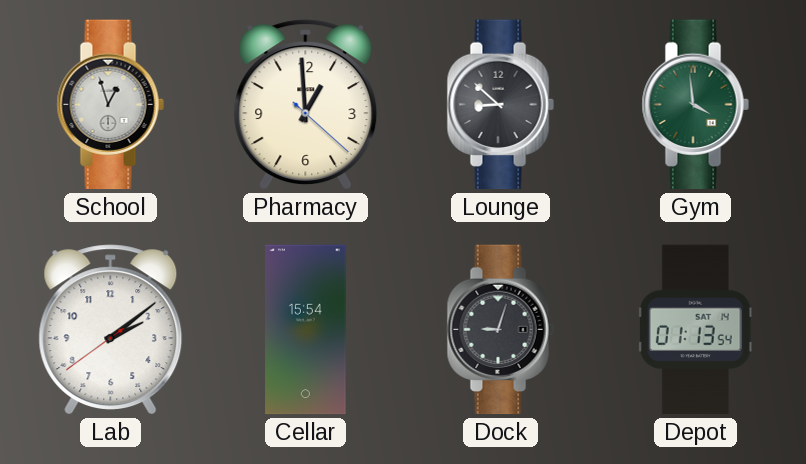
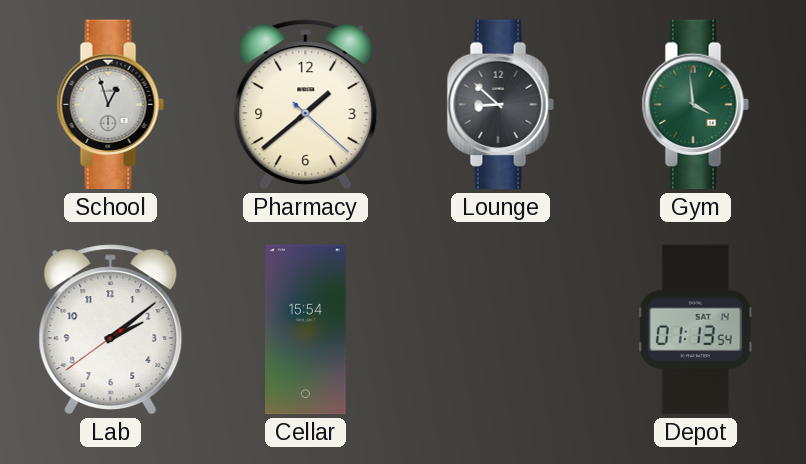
Pharmacy: 12:59 -> 1:38 (306, 105)
Dock: 9:03 -> none (500, 330)
